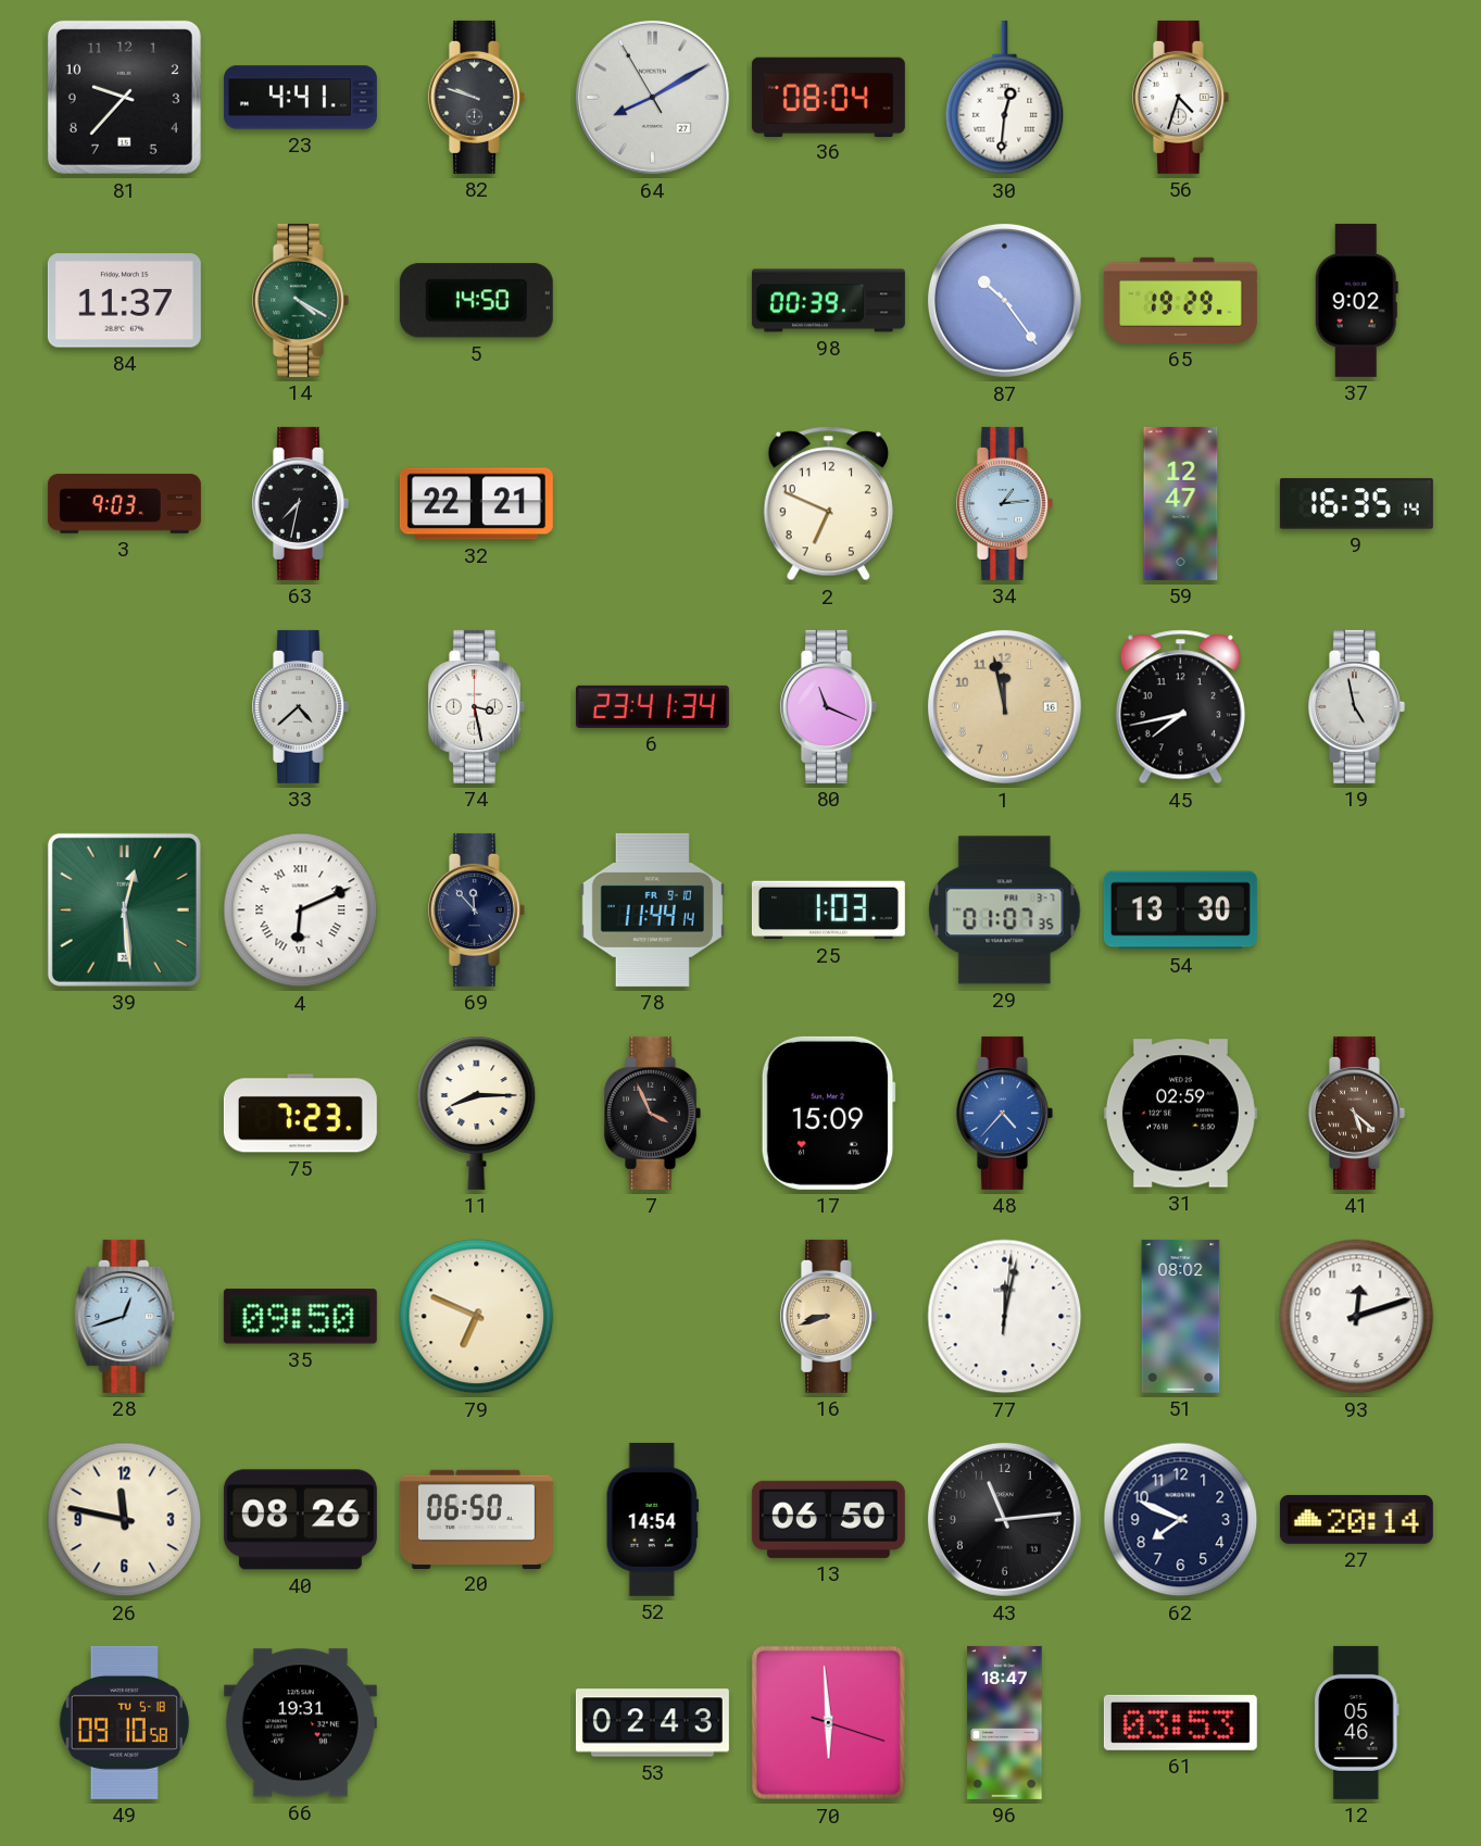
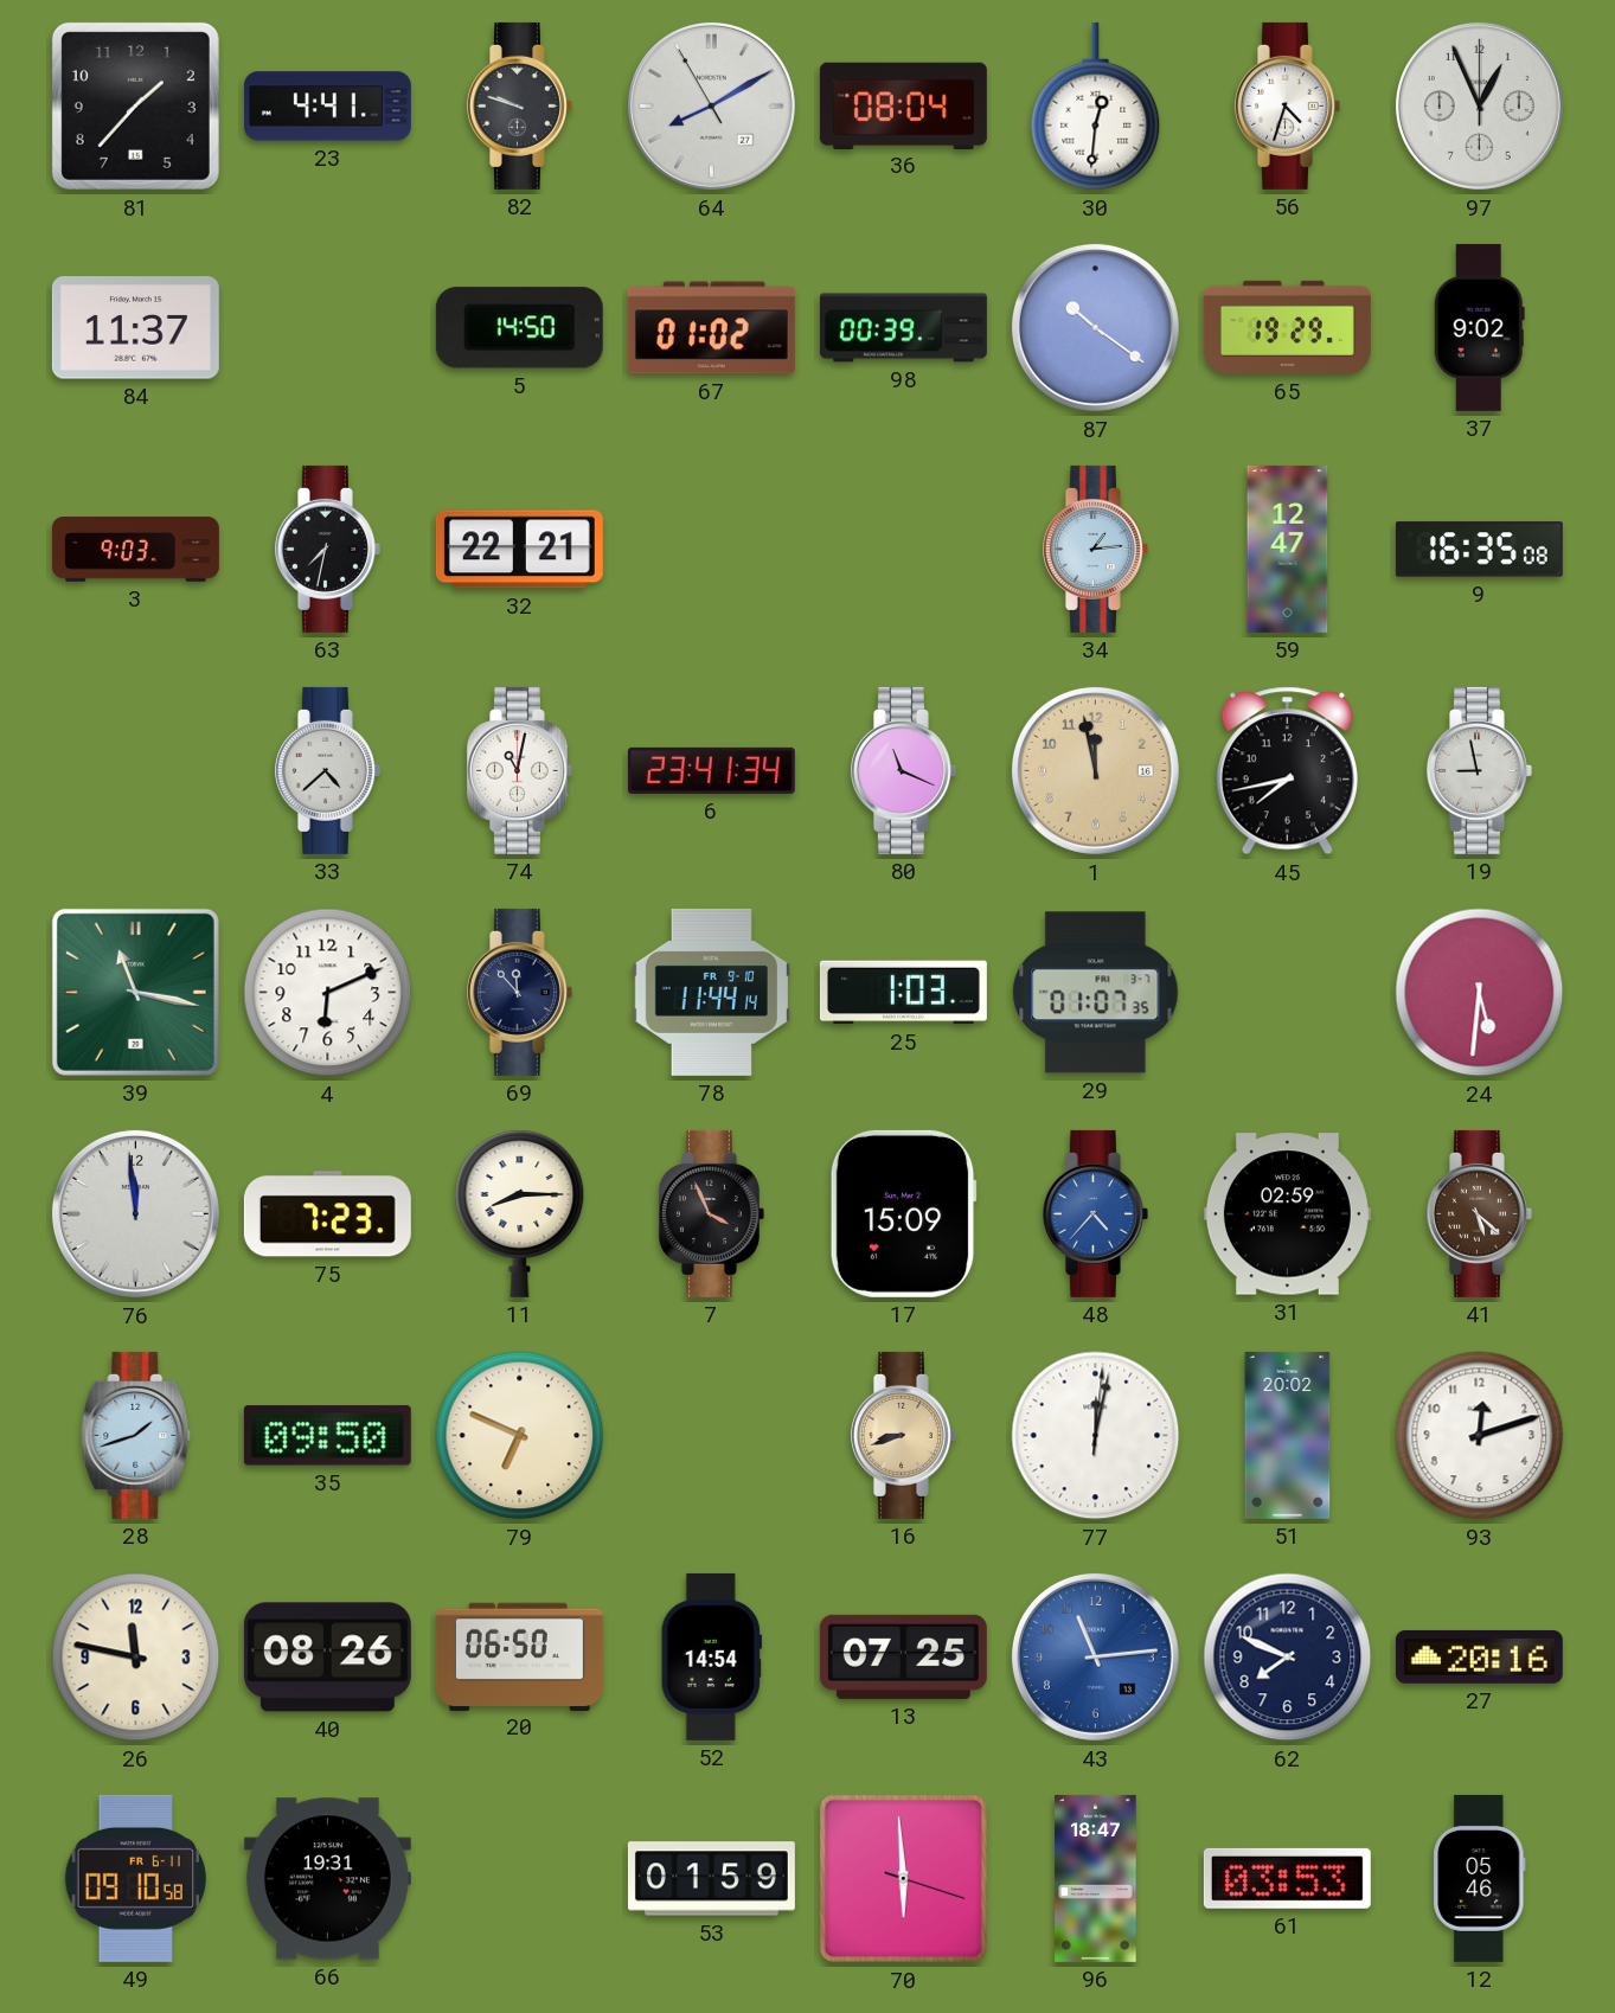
81: 9:37 -> 1:37 (135, 105)
97: none -> 12:56 (1479, 105)
14: 4:20 -> none (300, 300)
67: none -> 01:02 (711, 328)
87: 10:24 -> 10:21 (1095, 327)
2: 6:49 -> none (828, 504)
9: 16:35:14 -> 16:35:08 (1479, 550)
74: 3:28 -> 11:02 (519, 770)
19: 4:58 -> 8:58 (1479, 770)
39: 12:29 -> 11:17 (135, 992)
4 numerals: Roman -> Arabic (328, 993)
54: 13:30 -> none (1180, 911)
24: none -> 5:31 (1480, 993)
76: none -> 11:59 (135, 1213)
28: 12:42 -> 1:42 (136, 1435)
51: 08:02 -> 20:02 (1288, 1435)
13: 06:50 -> 07:25 (903, 1656)
43 dial: black -> blue (1095, 1656)
27: 20:14 -> 20:16 (1479, 1656)
49 date: TU 5-18 -> FR 6-11 (135, 1878)
53: 02:43 -> 01:59 (711, 1879)
